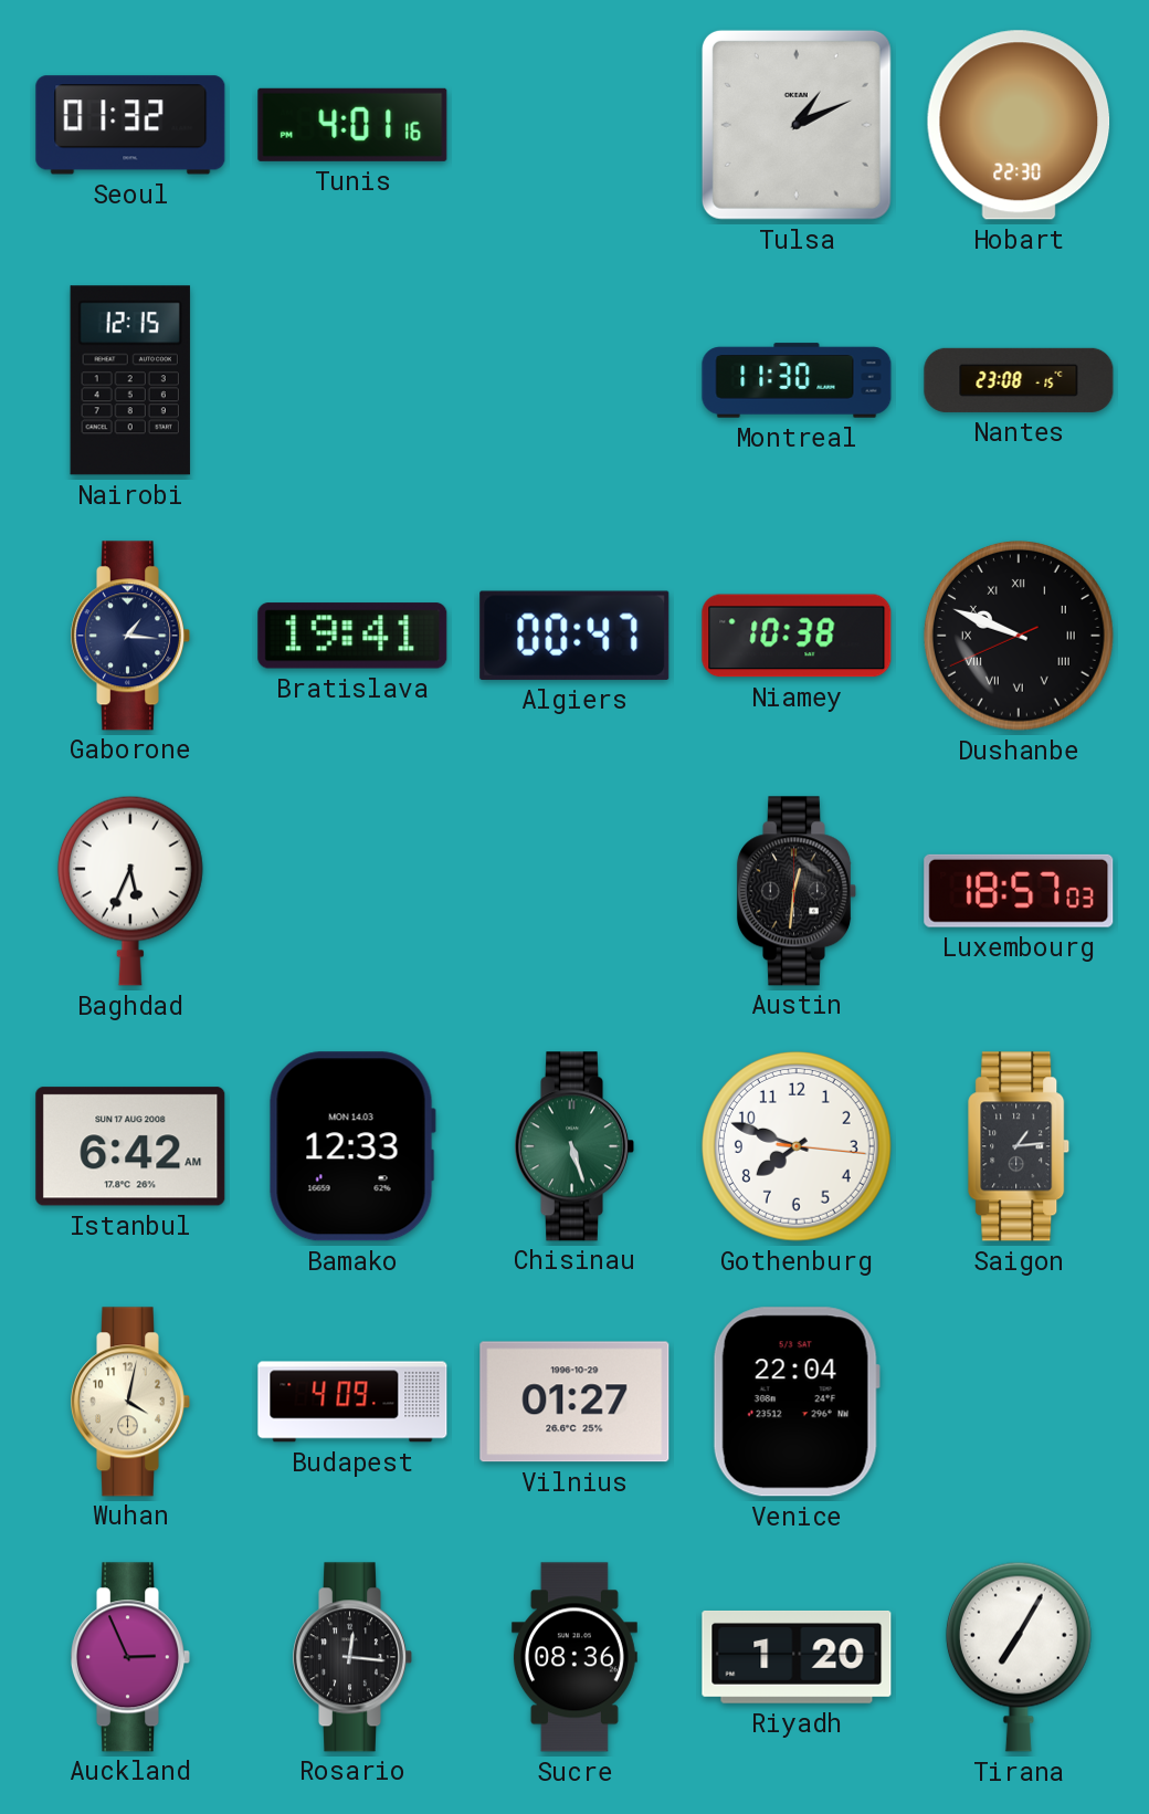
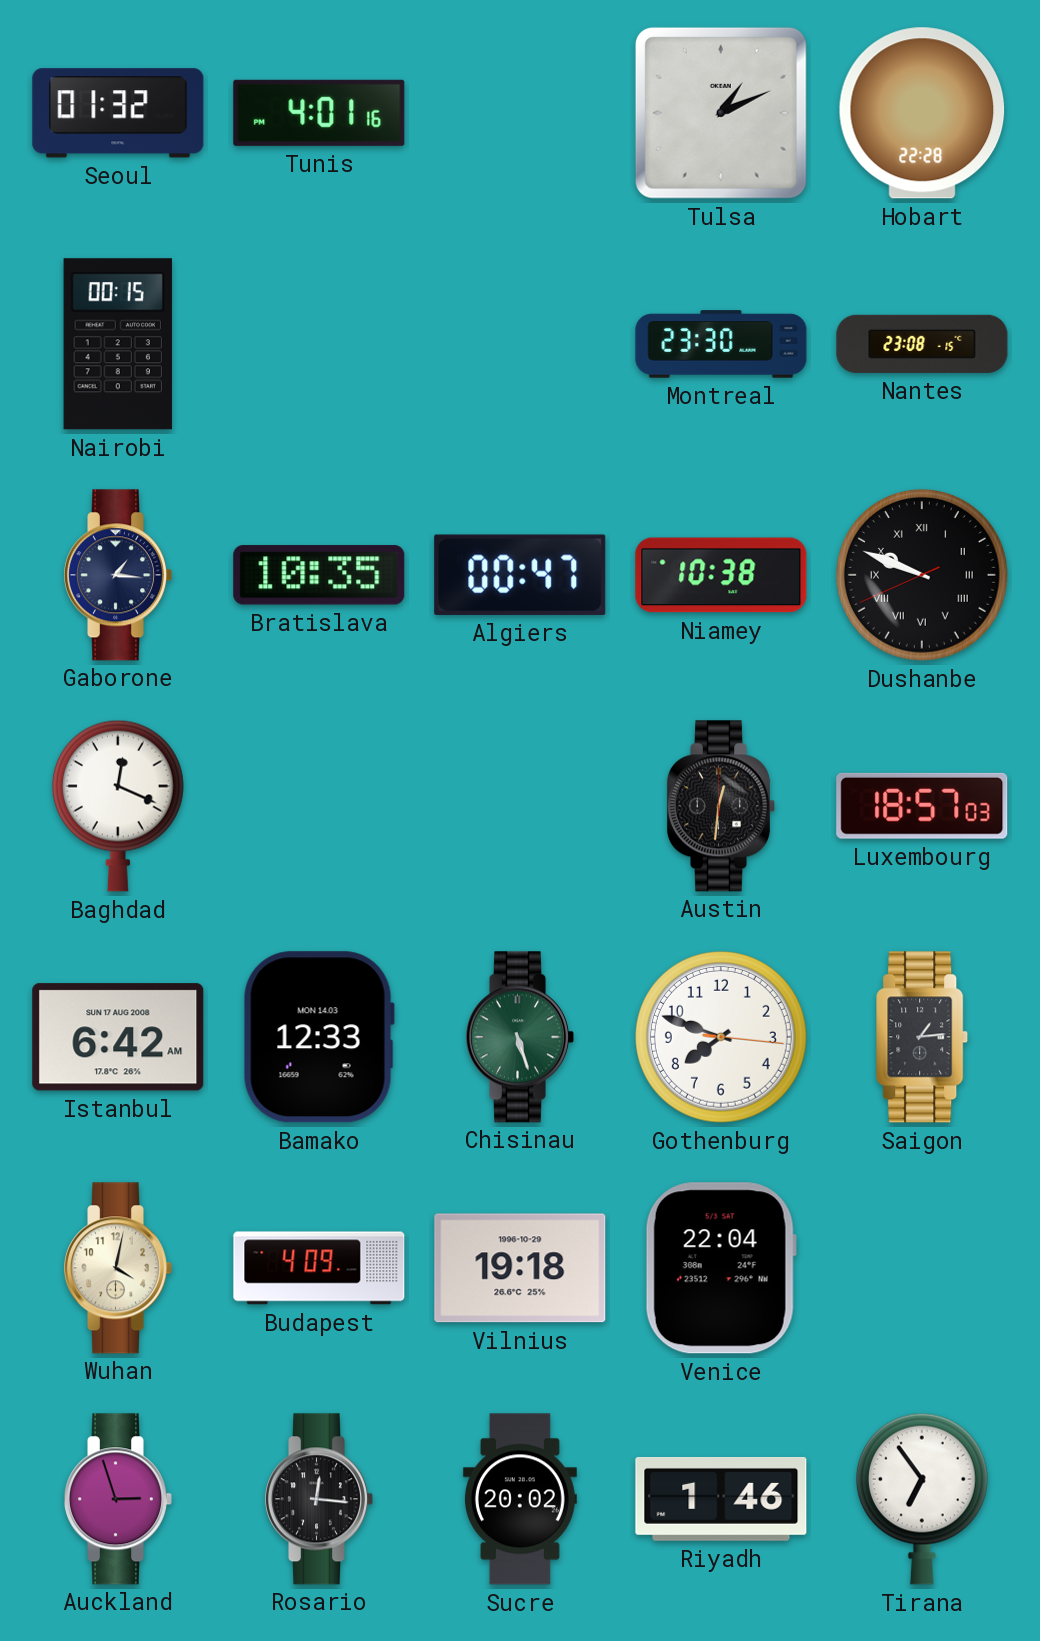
Hobart: 22:30 -> 22:28 (922, 113)
Nairobi: 12:15 -> 00:15 (118, 344)
Montreal: 11:30 -> 23:30 (721, 344)
Bratislava: 19:41 -> 10:35 (319, 575)
Baghdad: 5:34 -> 12:19 (118, 806)
Vilnius: 01:27 -> 19:18 (520, 1268)
Auckland: 2:56 -> 2:57 (117, 1499)
Sucre: 08:36 -> 20:02 (520, 1499)
Riyadh: 1:20 -> 1:46 (721, 1499)
Tirana: 7:05 -> 6:54 (922, 1499)
